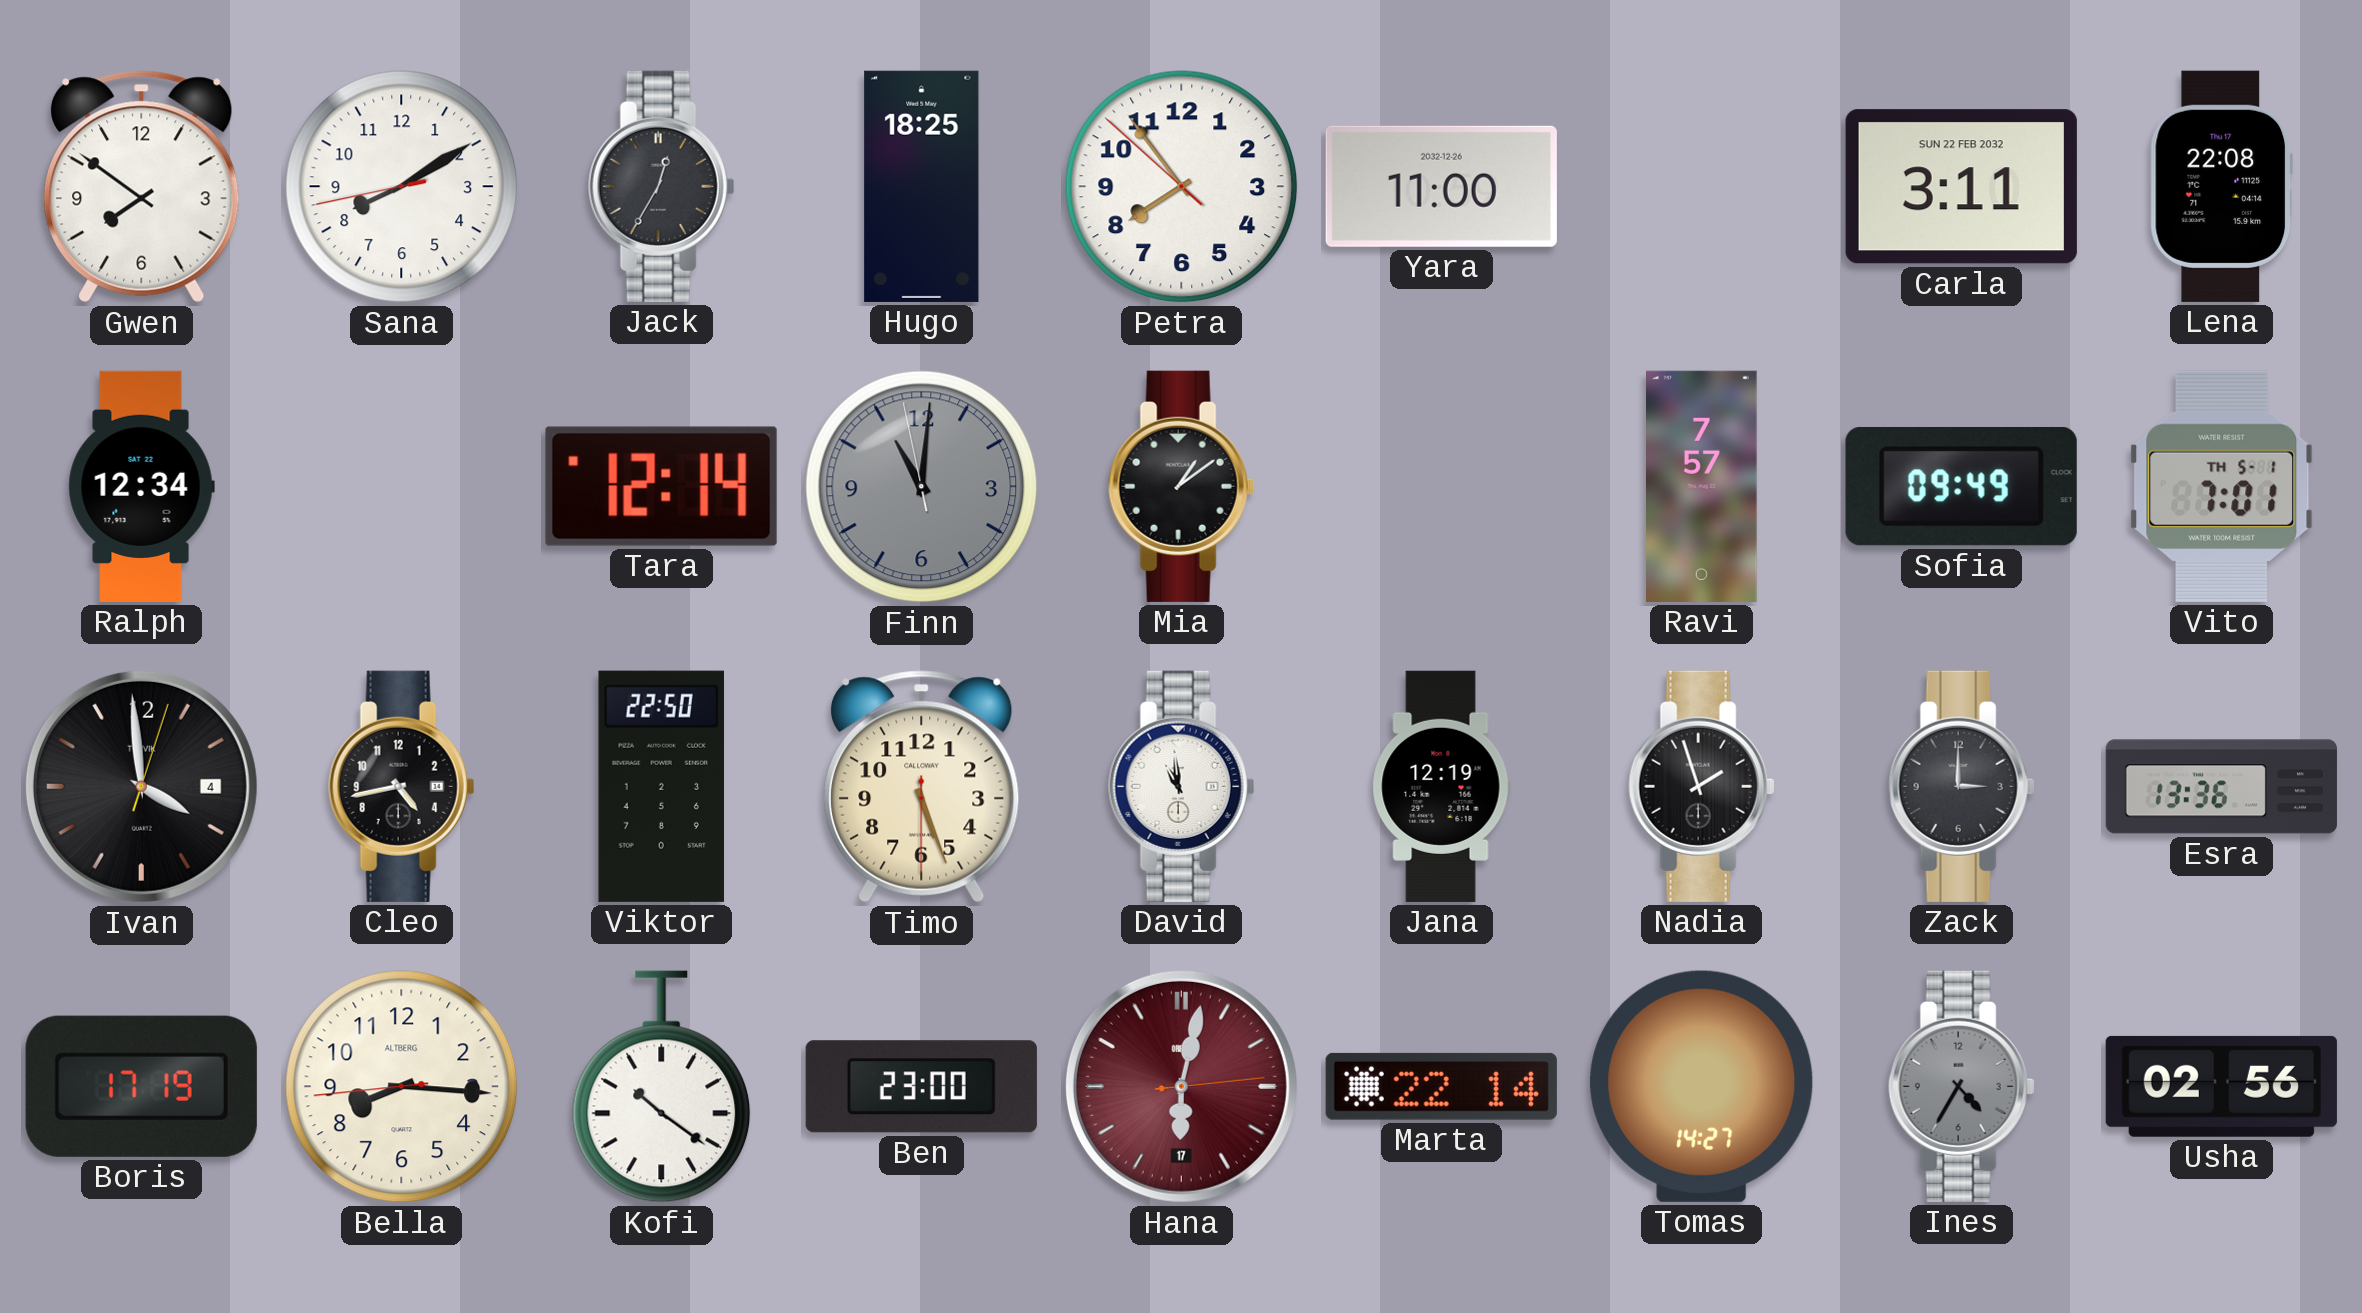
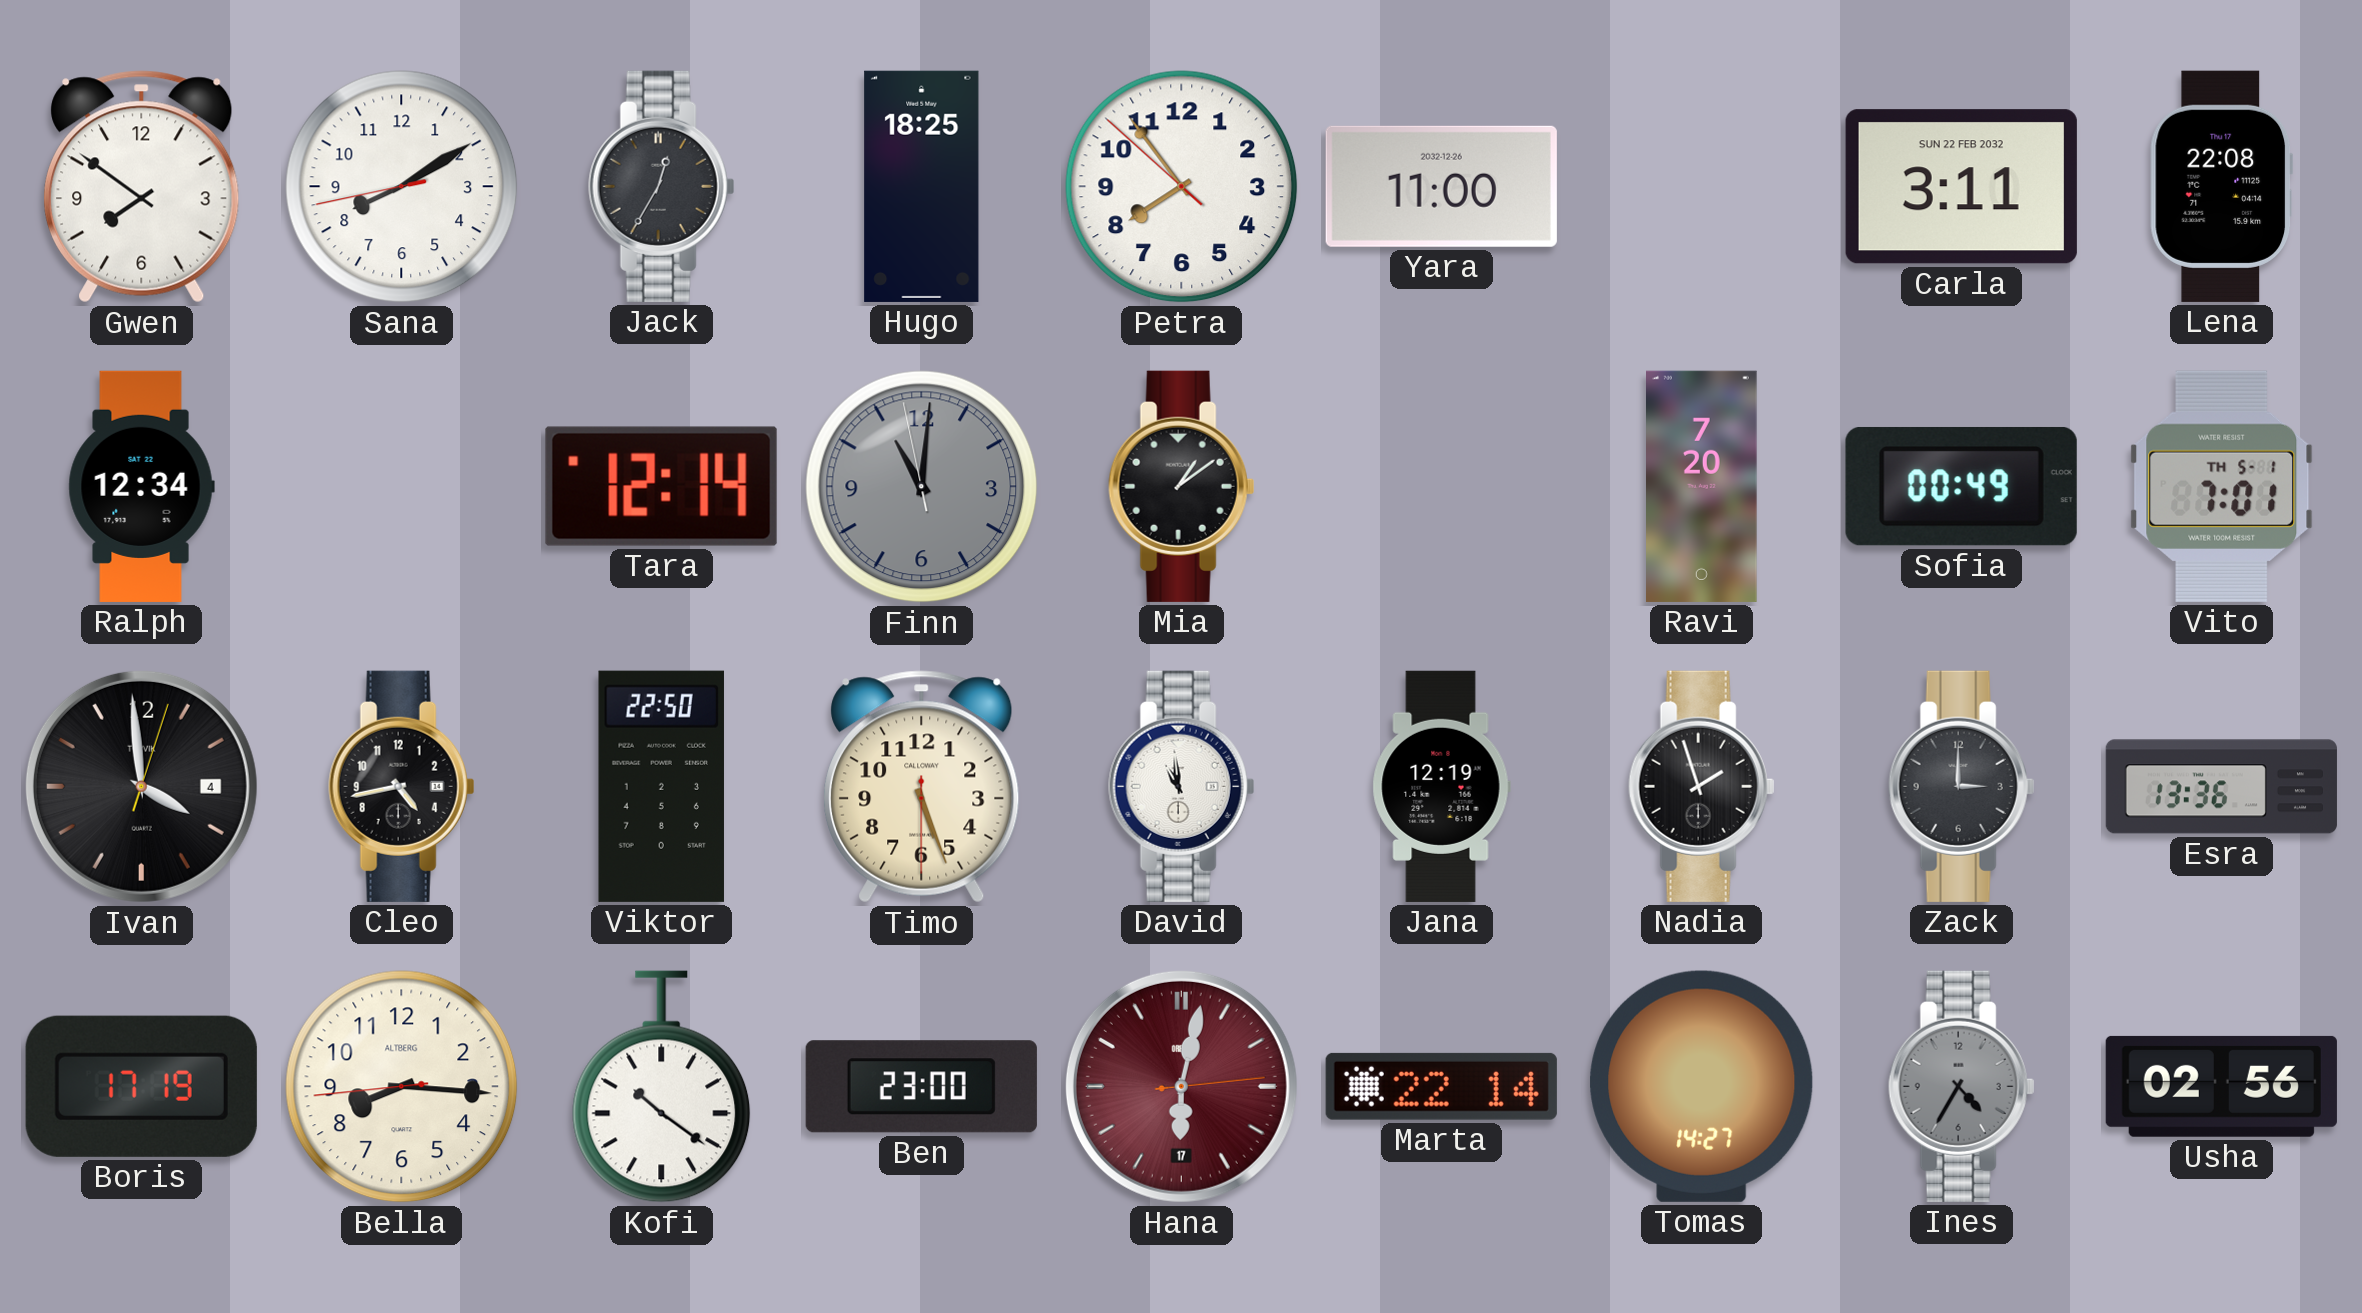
Ravi: 7:57 -> 7:20 (1702, 486)
Sofia: 09:49 -> 00:49 (1961, 486)
